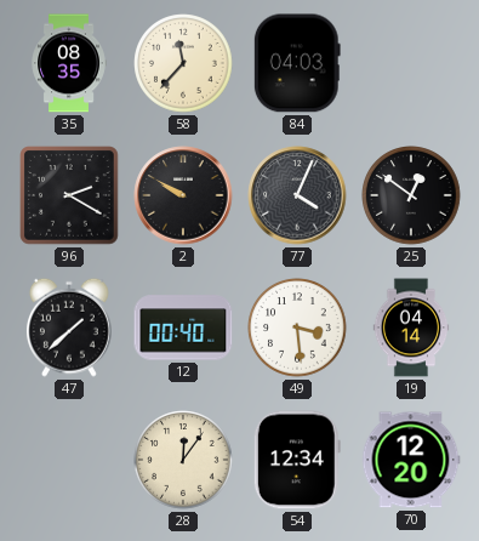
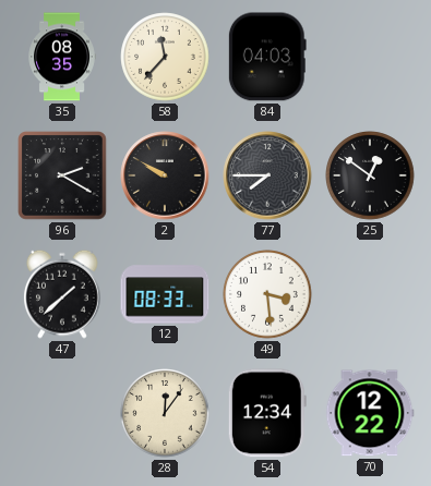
77: 4:04 -> 7:45 (267, 175)
12: 00:40 -> 08:33 (165, 294)
19: 04:14 -> none (411, 328)
70: 12:20 -> 12:22 (370, 413)
